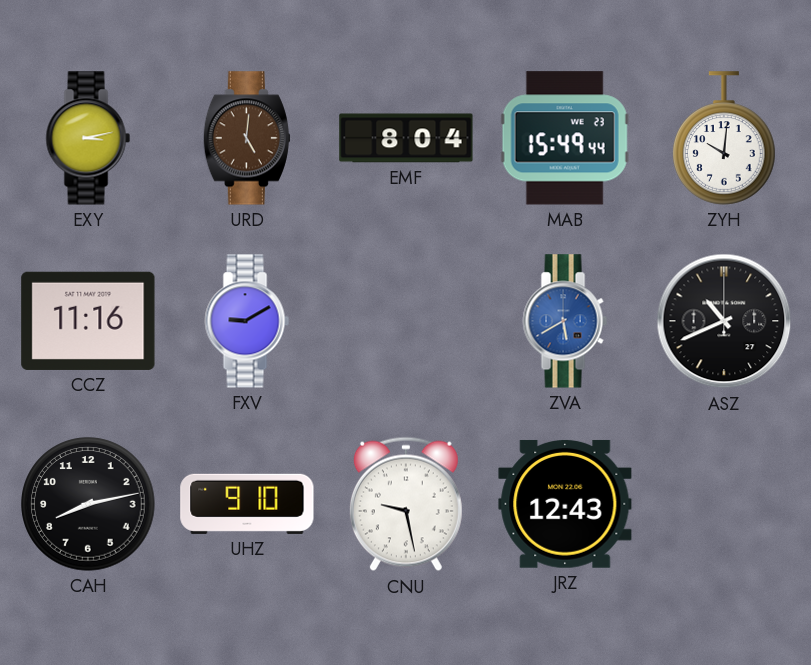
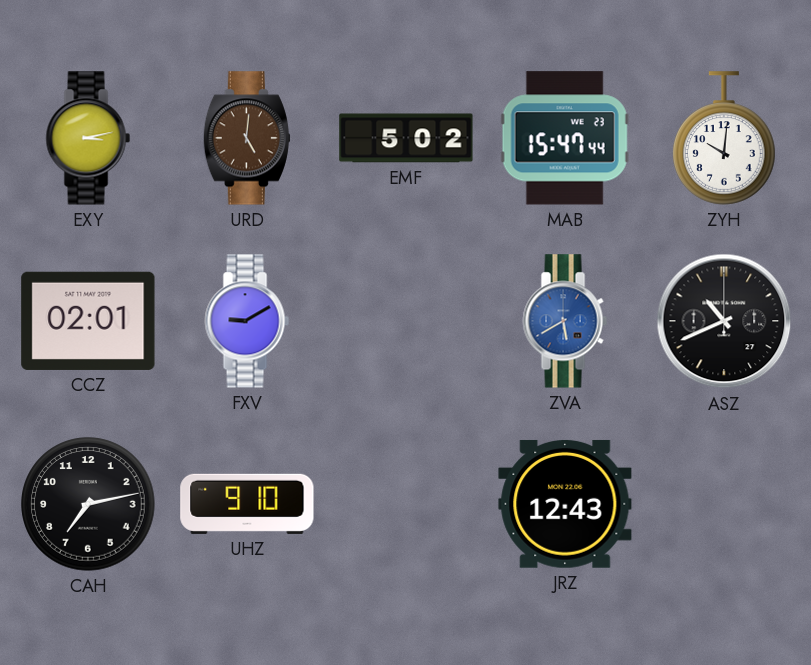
EMF: 8:04 -> 5:02 (406, 138)
MAB: 15:49 -> 15:47 (565, 138)
CCZ: 11:16 -> 02:01 (88, 321)
CAH: 8:13 -> 7:13 (88, 504)
CNU: 9:28 -> none (406, 504)
